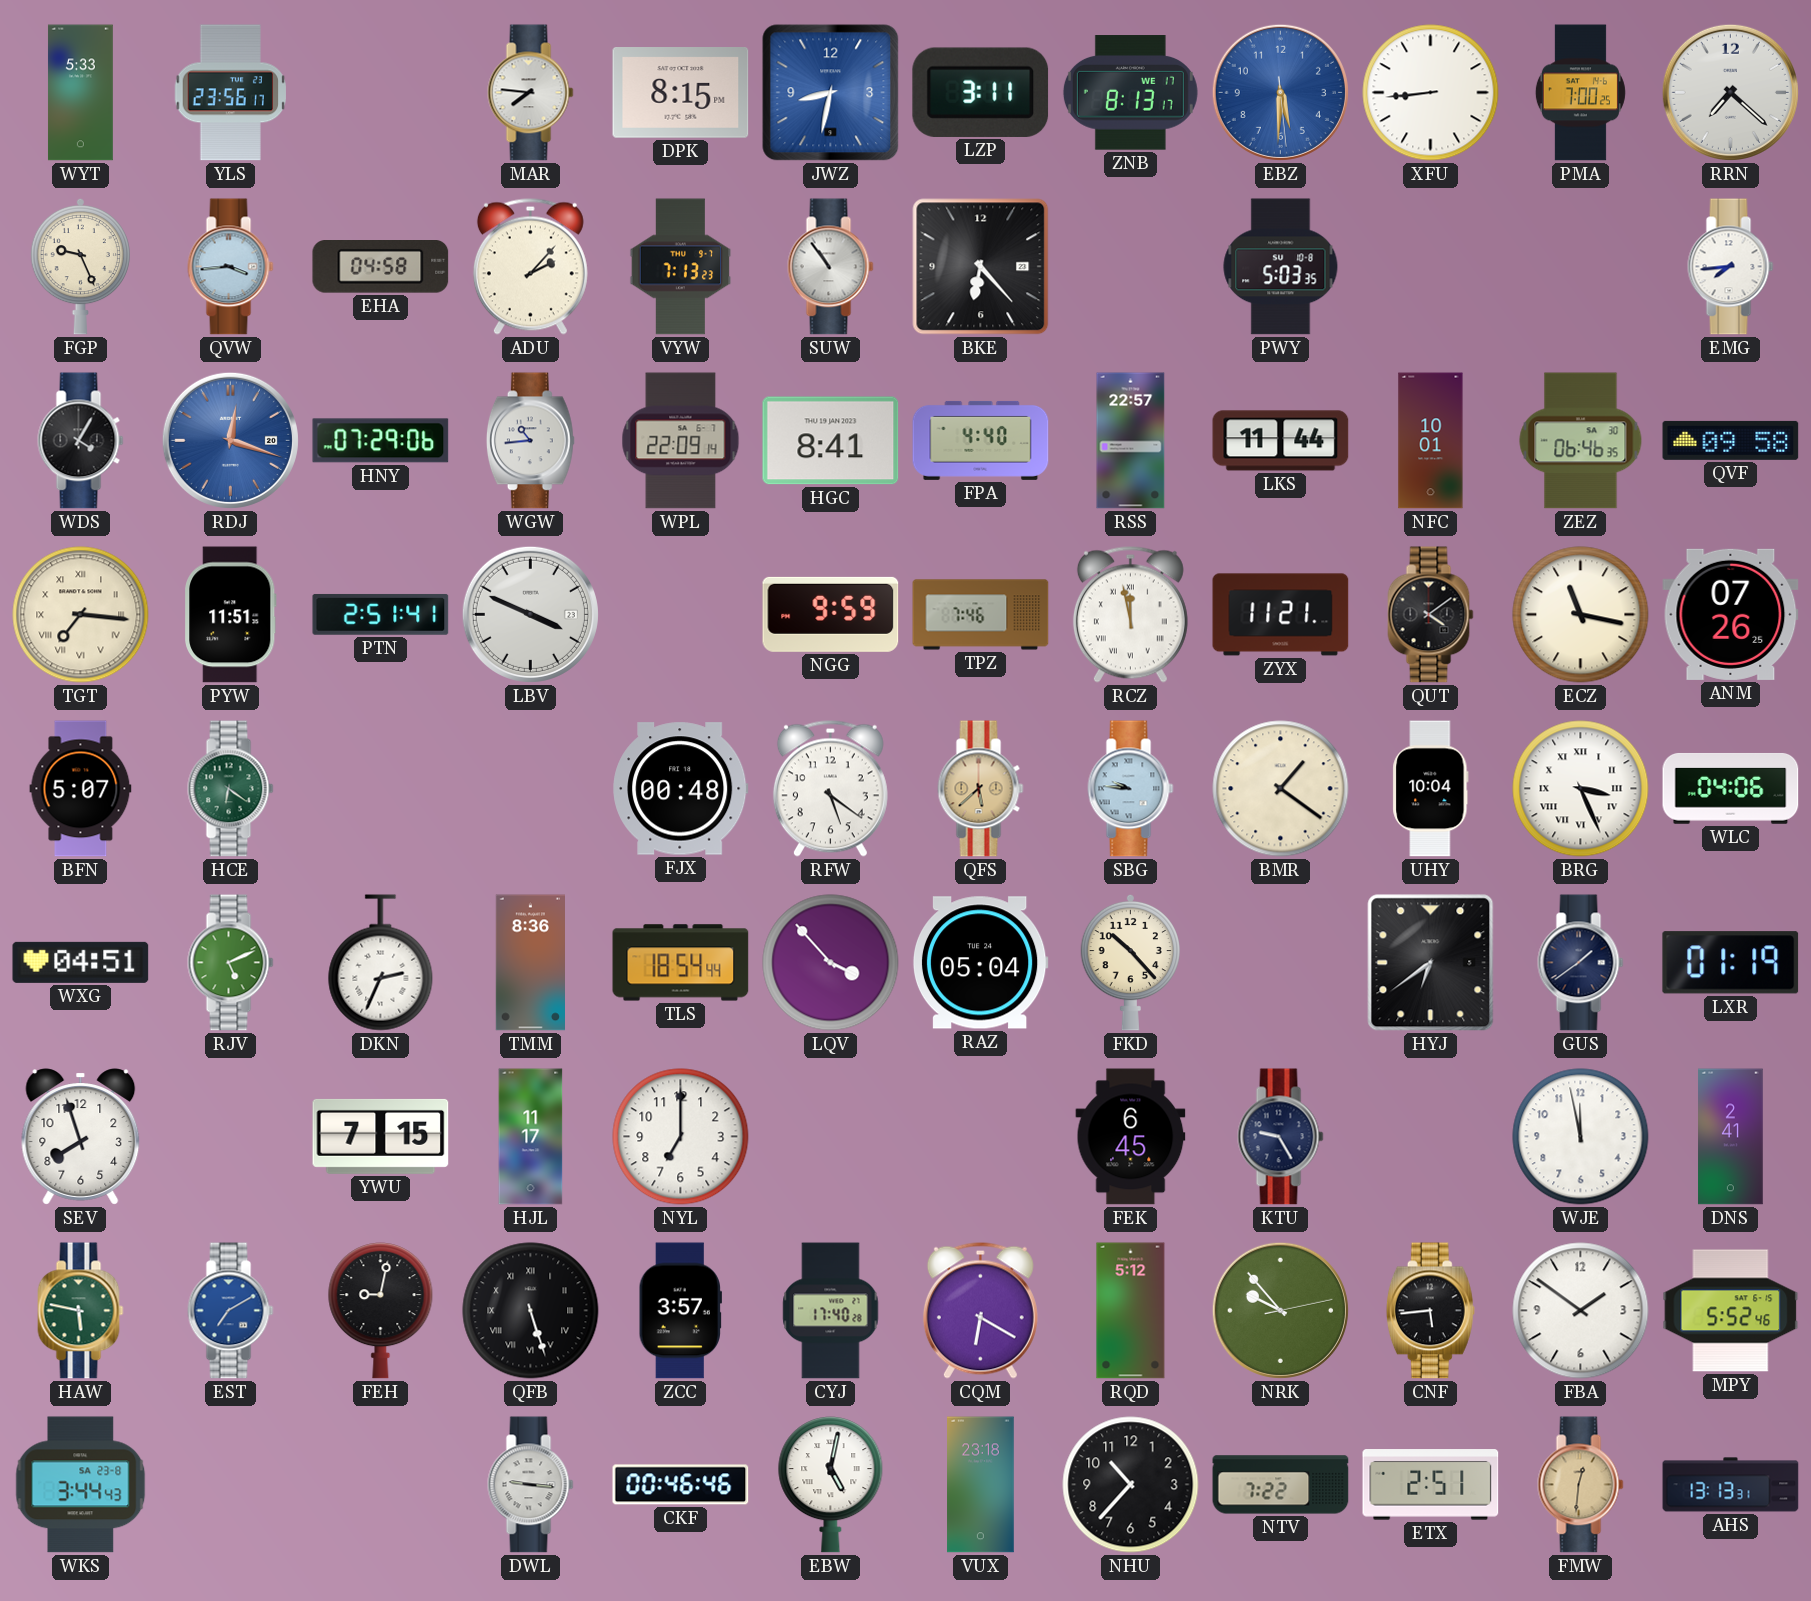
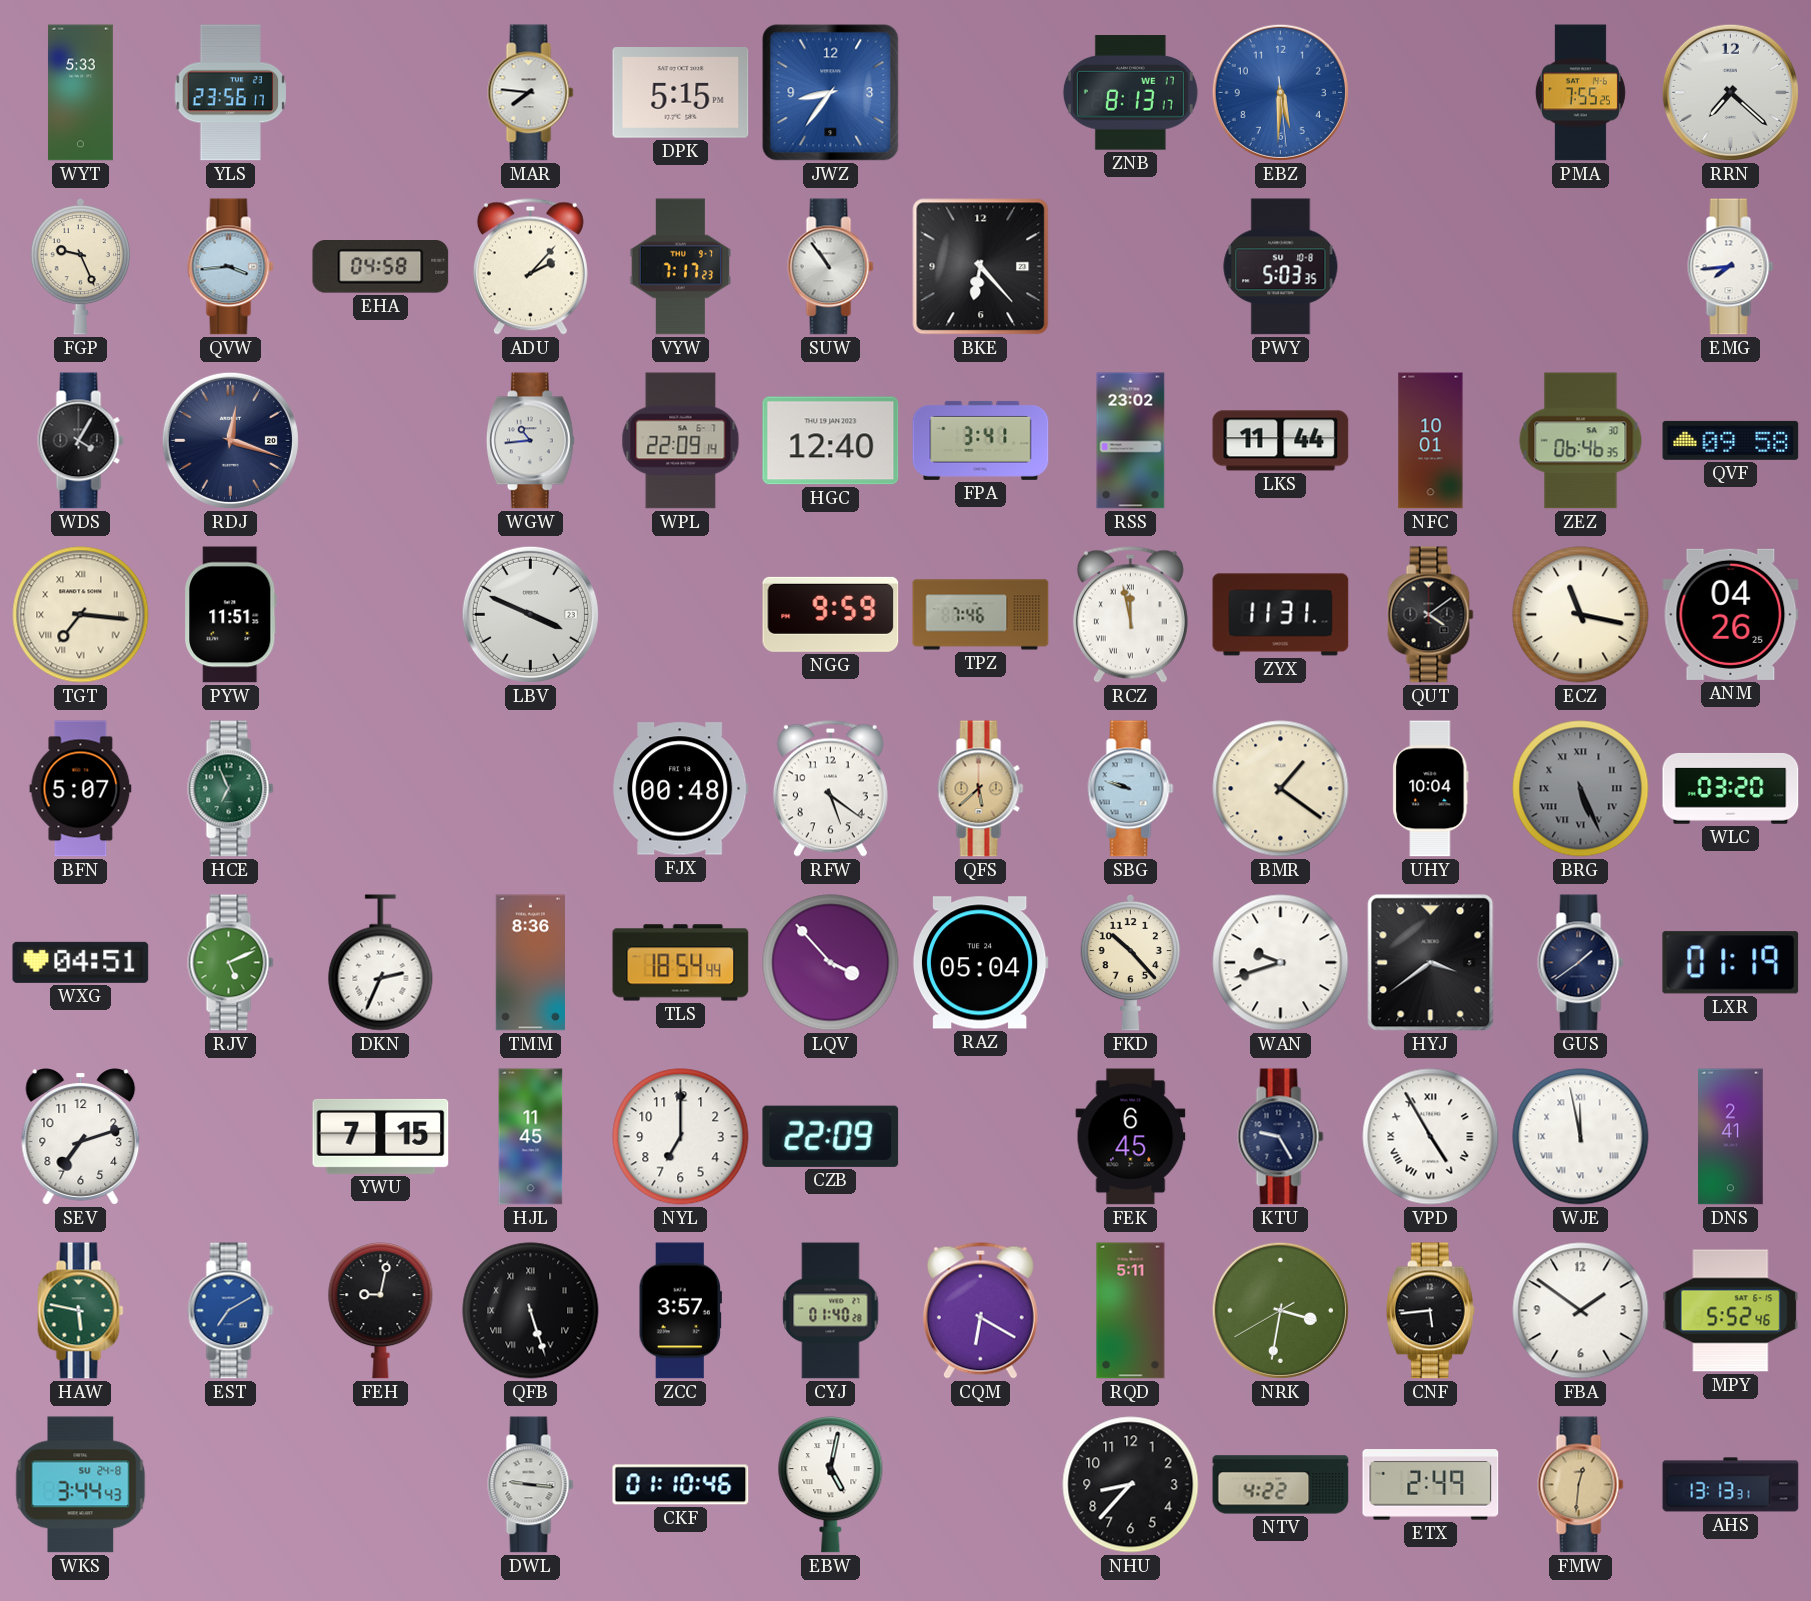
DPK: 8:15 -> 5:15 (681, 93)
JWZ: 8:32 -> 8:36 (831, 93)
LZP: 3:11 -> none (981, 92)
XFU: 8:44 -> none (1431, 93)
PMA: 7:00 -> 7:55 (1580, 93)
VYW: 7:13 -> 7:17 (681, 267)
RDJ dial: blue -> navy (230, 440)
HNY: 07:29 -> none (381, 441)
HGC: 8:41 -> 12:40 (831, 441)
FPA: 4:40 -> 3:41 (981, 440)
RSS: 22:57 -> 23:02 (1131, 441)
PTN: 2:51 -> none (381, 614)
ZYX: 11:21 -> 11:31 (1281, 615)
ANM: 07:26 -> 04:26 (1731, 614)
HCE: 6:21 -> 6:56 (231, 789)
SBG: 9:46 -> 9:48 (1131, 789)
BRG: 3:26 -> 5:26 (1581, 789)
BRG dial: white -> grey (1581, 789)
WLC: 04:06 -> 03:20 (1731, 789)
WAN: none -> 9:42 (1281, 963)
HYJ: 6:39 -> 3:39 (1431, 963)
SEV: 7:57 -> 7:12 (81, 1137)
HJL: 11:17 -> 11:45 (531, 1137)
CZB: none -> 22:09 (831, 1136)
VPD: none -> 4:55 (1431, 1137)
WJE numerals: Arabic -> Roman (1581, 1137)
CYJ: 17:40 -> 01:40 (831, 1311)
RQD: 5:12 -> 5:11 (1131, 1311)
NRK: 9:53 -> 3:31 (1280, 1310)
WKS date: SA 23-8 -> SU 24-8 (81, 1485)
CKF: 00:46 -> 01:10 (681, 1485)
VUX: 23:18 -> none (981, 1485)
NHU: 10:37 -> 8:37 (1131, 1485)
NTV: 7:22 -> 4:22 (1281, 1485)
ETX: 2:51 -> 2:49 (1431, 1485)
